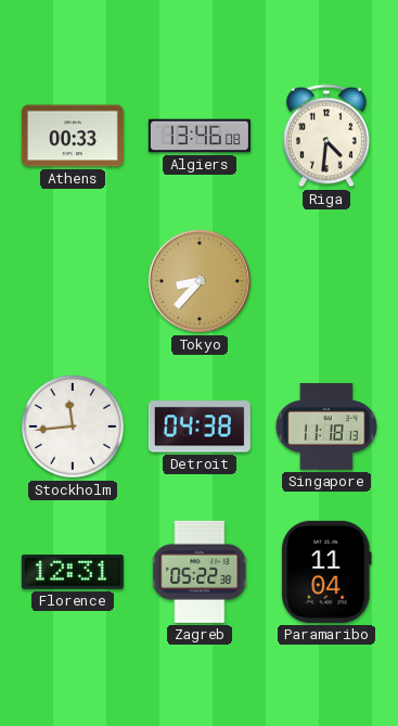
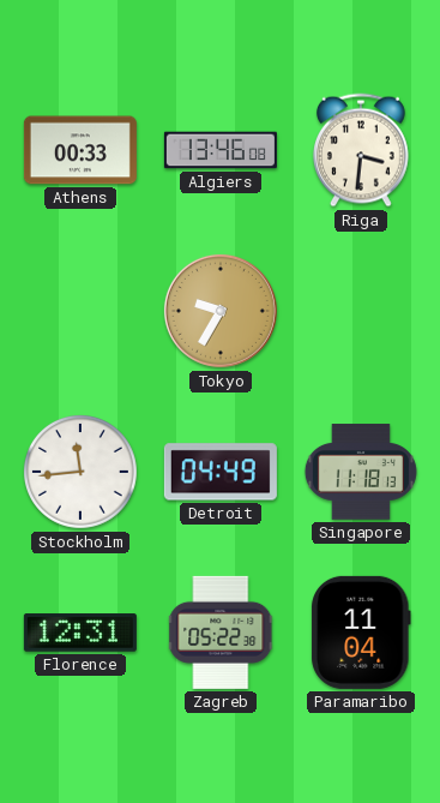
Riga: 4:31 -> 3:31 (361, 150)
Tokyo: 8:37 -> 9:35 (221, 311)
Detroit: 04:38 -> 04:49 (221, 472)
